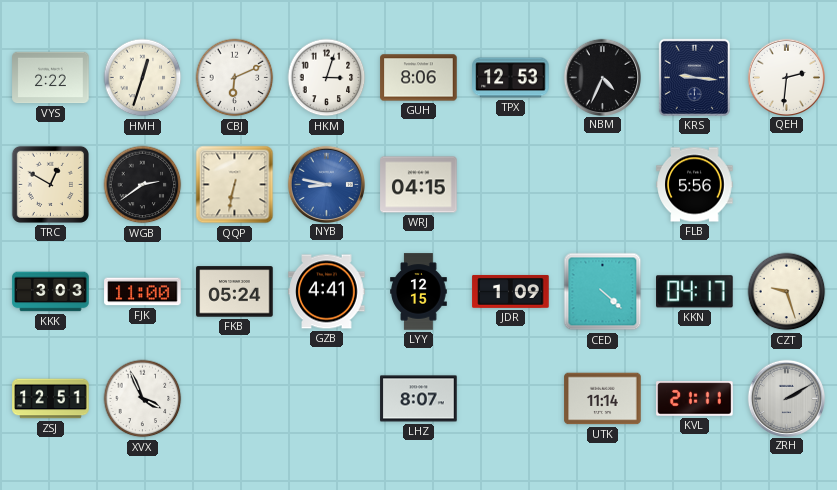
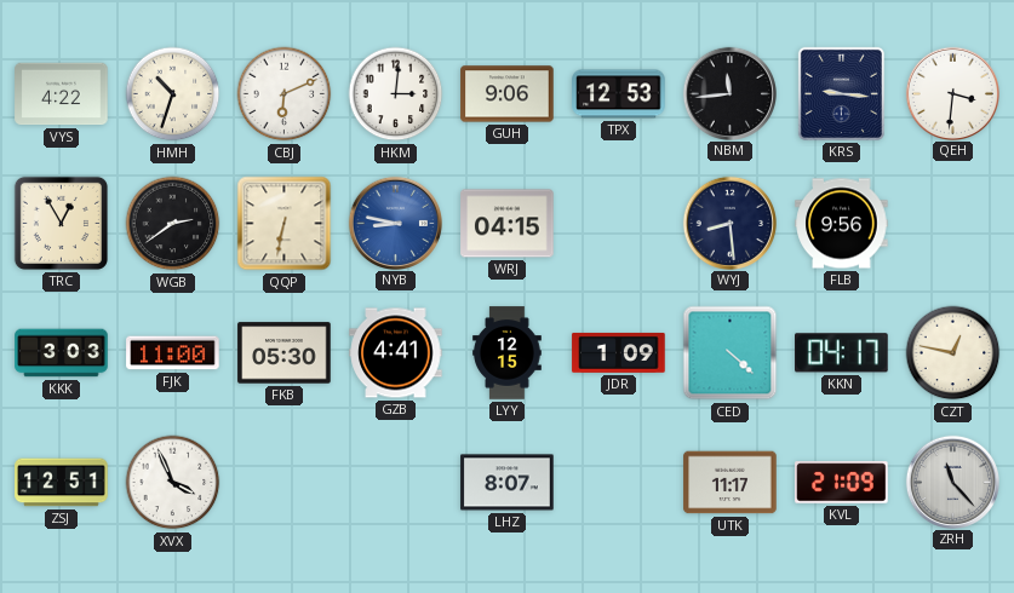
VYS: 2:22 -> 4:22 (62, 94)
HMH: 12:33 -> 10:33 (173, 94)
HKM: 3:03 -> 3:01 (396, 94)
GUH: 8:06 -> 9:06 (508, 94)
NBM: 4:34 -> 11:44 (729, 93)
QEH: 2:31 -> 3:31 (952, 93)
TRC: 12:50 -> 12:55 (61, 223)
WYJ: none -> 8:29 (729, 223)
FLB: 5:56 -> 9:56 (842, 224)
FKB: 05:24 -> 05:30 (285, 353)
CZT: 9:27 -> 12:47 (953, 353)
UTK: 11:14 -> 11:17 (731, 483)
KVL: 21:11 -> 21:09 (842, 483)
ZRH: 2:10 -> 11:23 (952, 482)
